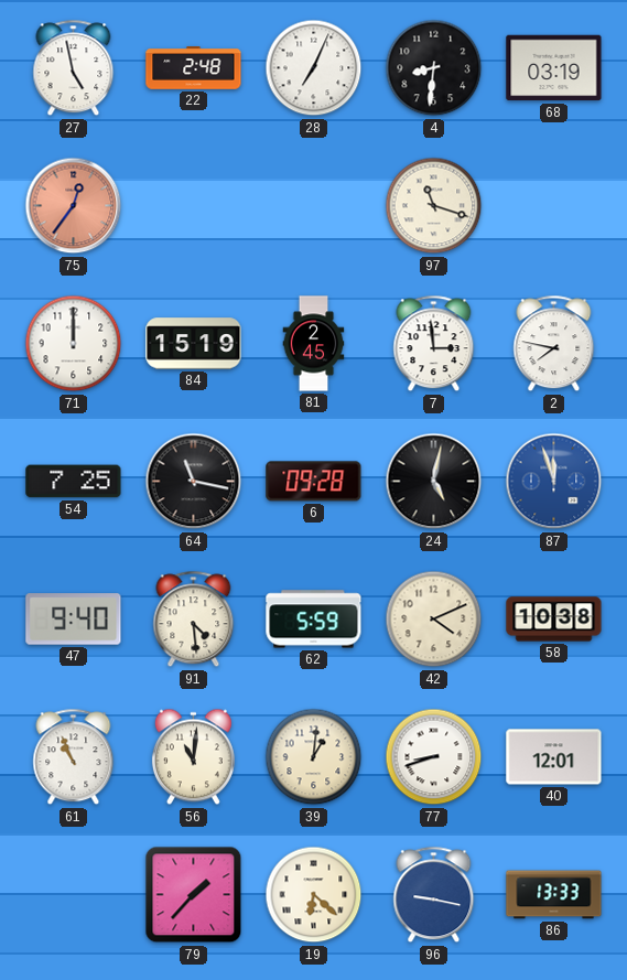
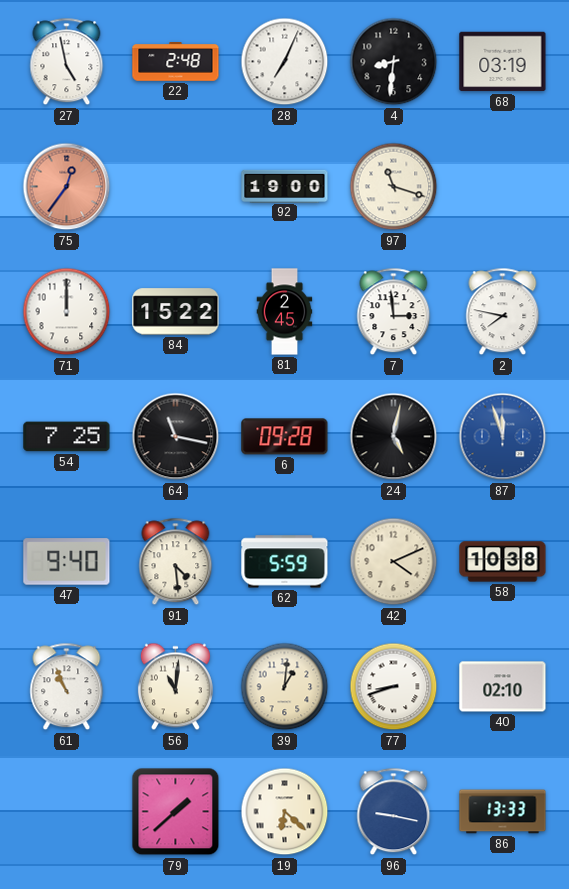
92: none -> 19:00 (285, 186)
84: 15:19 -> 15:22 (176, 312)
40: 12:01 -> 02:10 (503, 687)
79: 1:37 -> 1:38 (176, 812)
